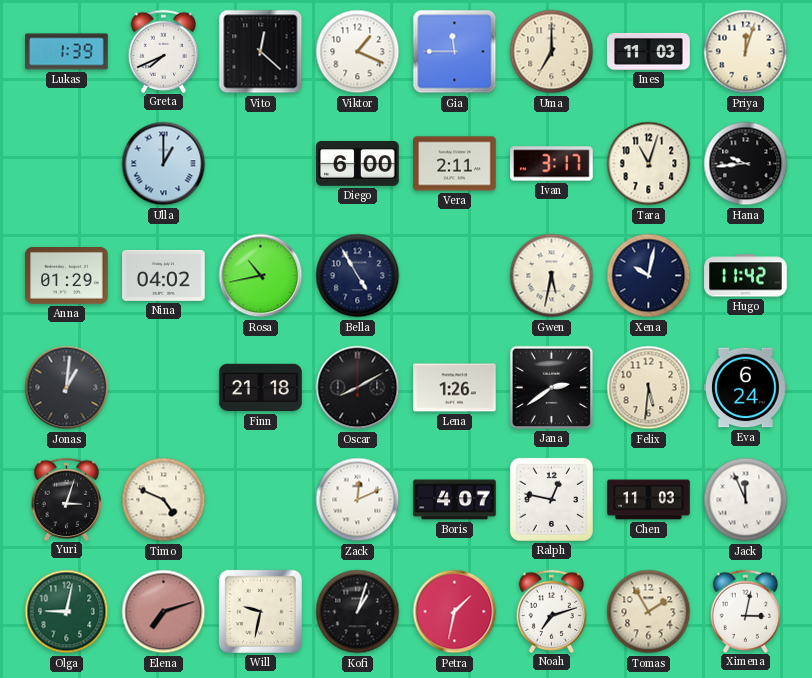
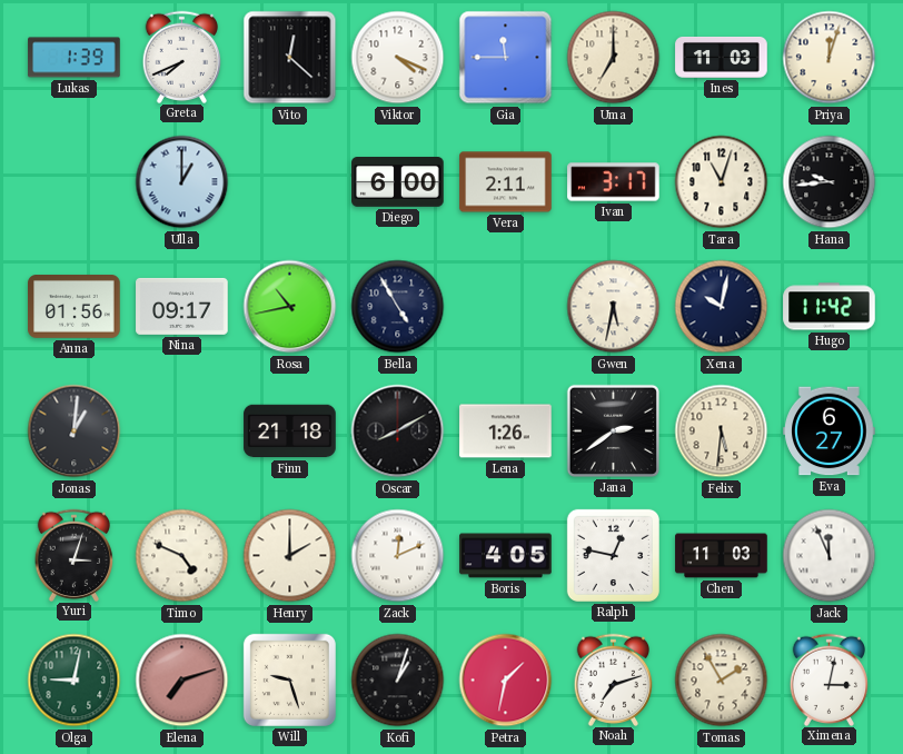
Viktor: 1:19 -> 4:19 (398, 58)
Anna: 01:29 -> 01:56 (75, 307)
Nina: 04:02 -> 09:17 (182, 306)
Eva: 6:24 -> 6:27 (830, 431)
Henry: none -> 2:00 (290, 556)
Boris: 4:07 -> 4:05 (506, 556)
Will: 9:32 -> 9:27 (289, 679)
